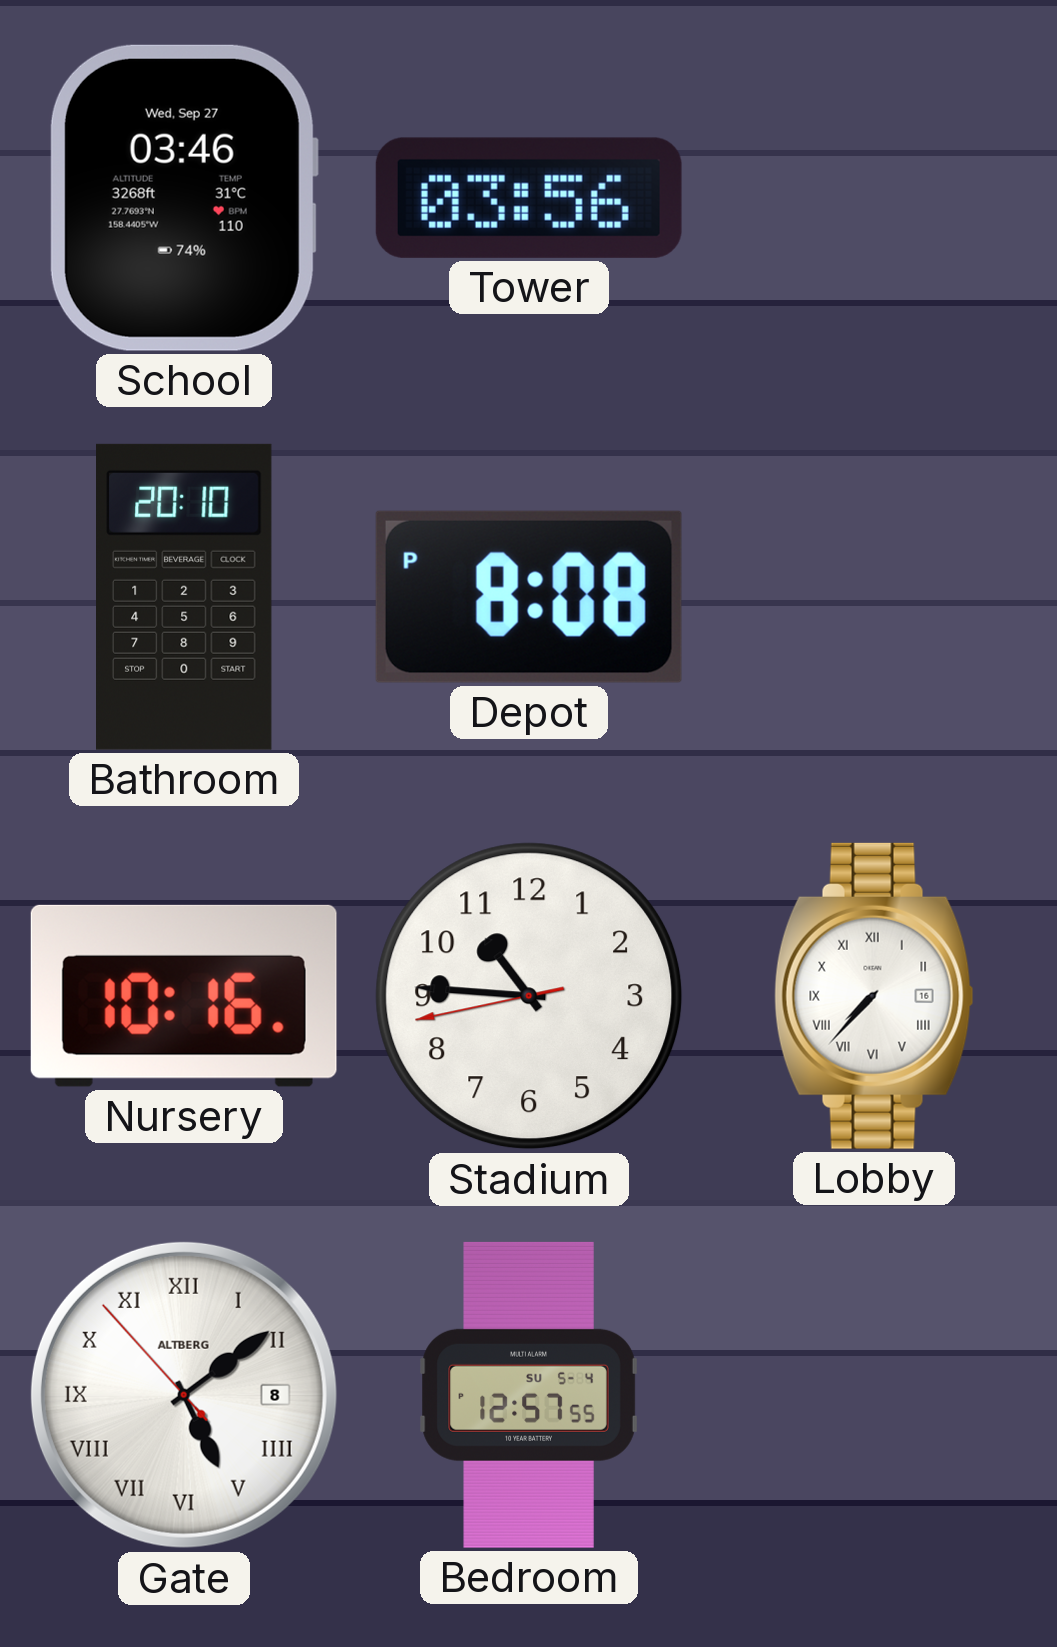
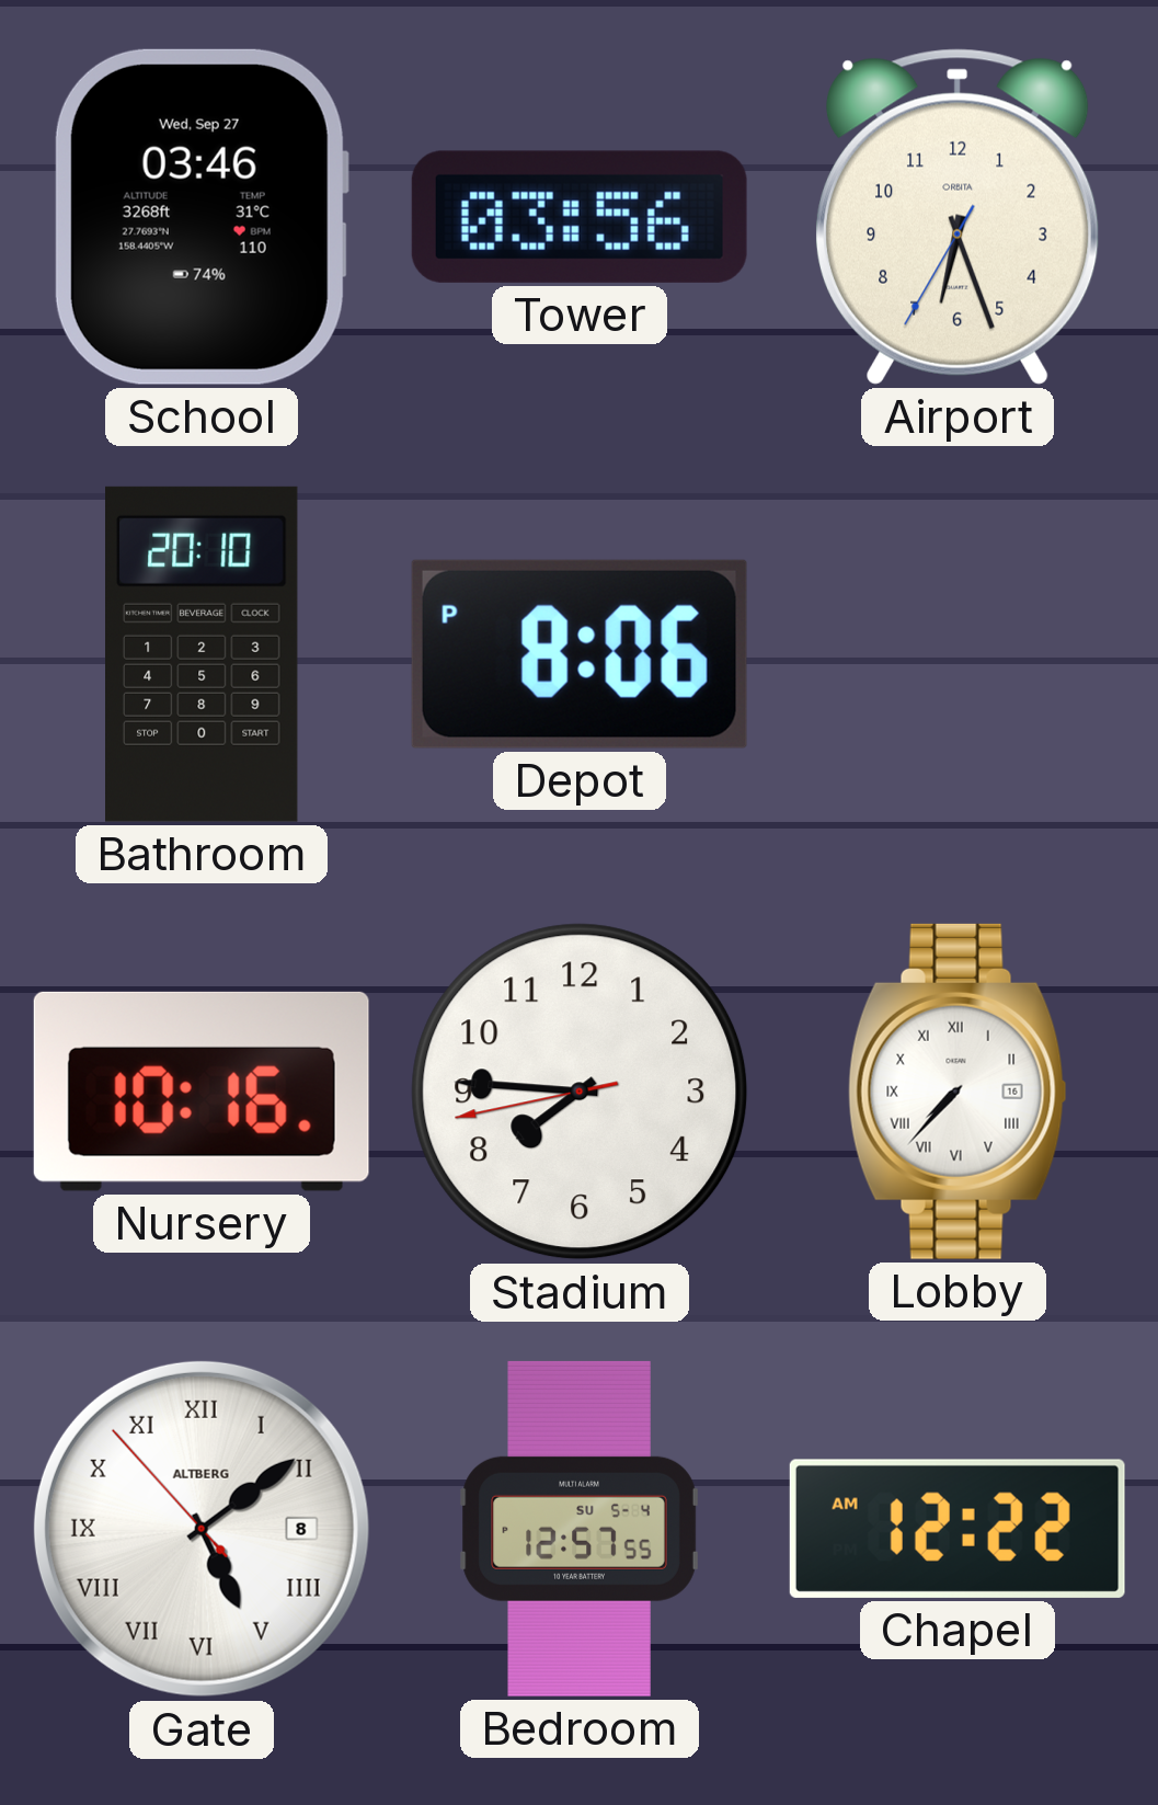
Airport: none -> 6:26 (958, 217)
Depot: 8:08 -> 8:06 (580, 654)
Stadium: 10:45 -> 7:45 (580, 1092)
Chapel: none -> 12:22 (958, 1529)
